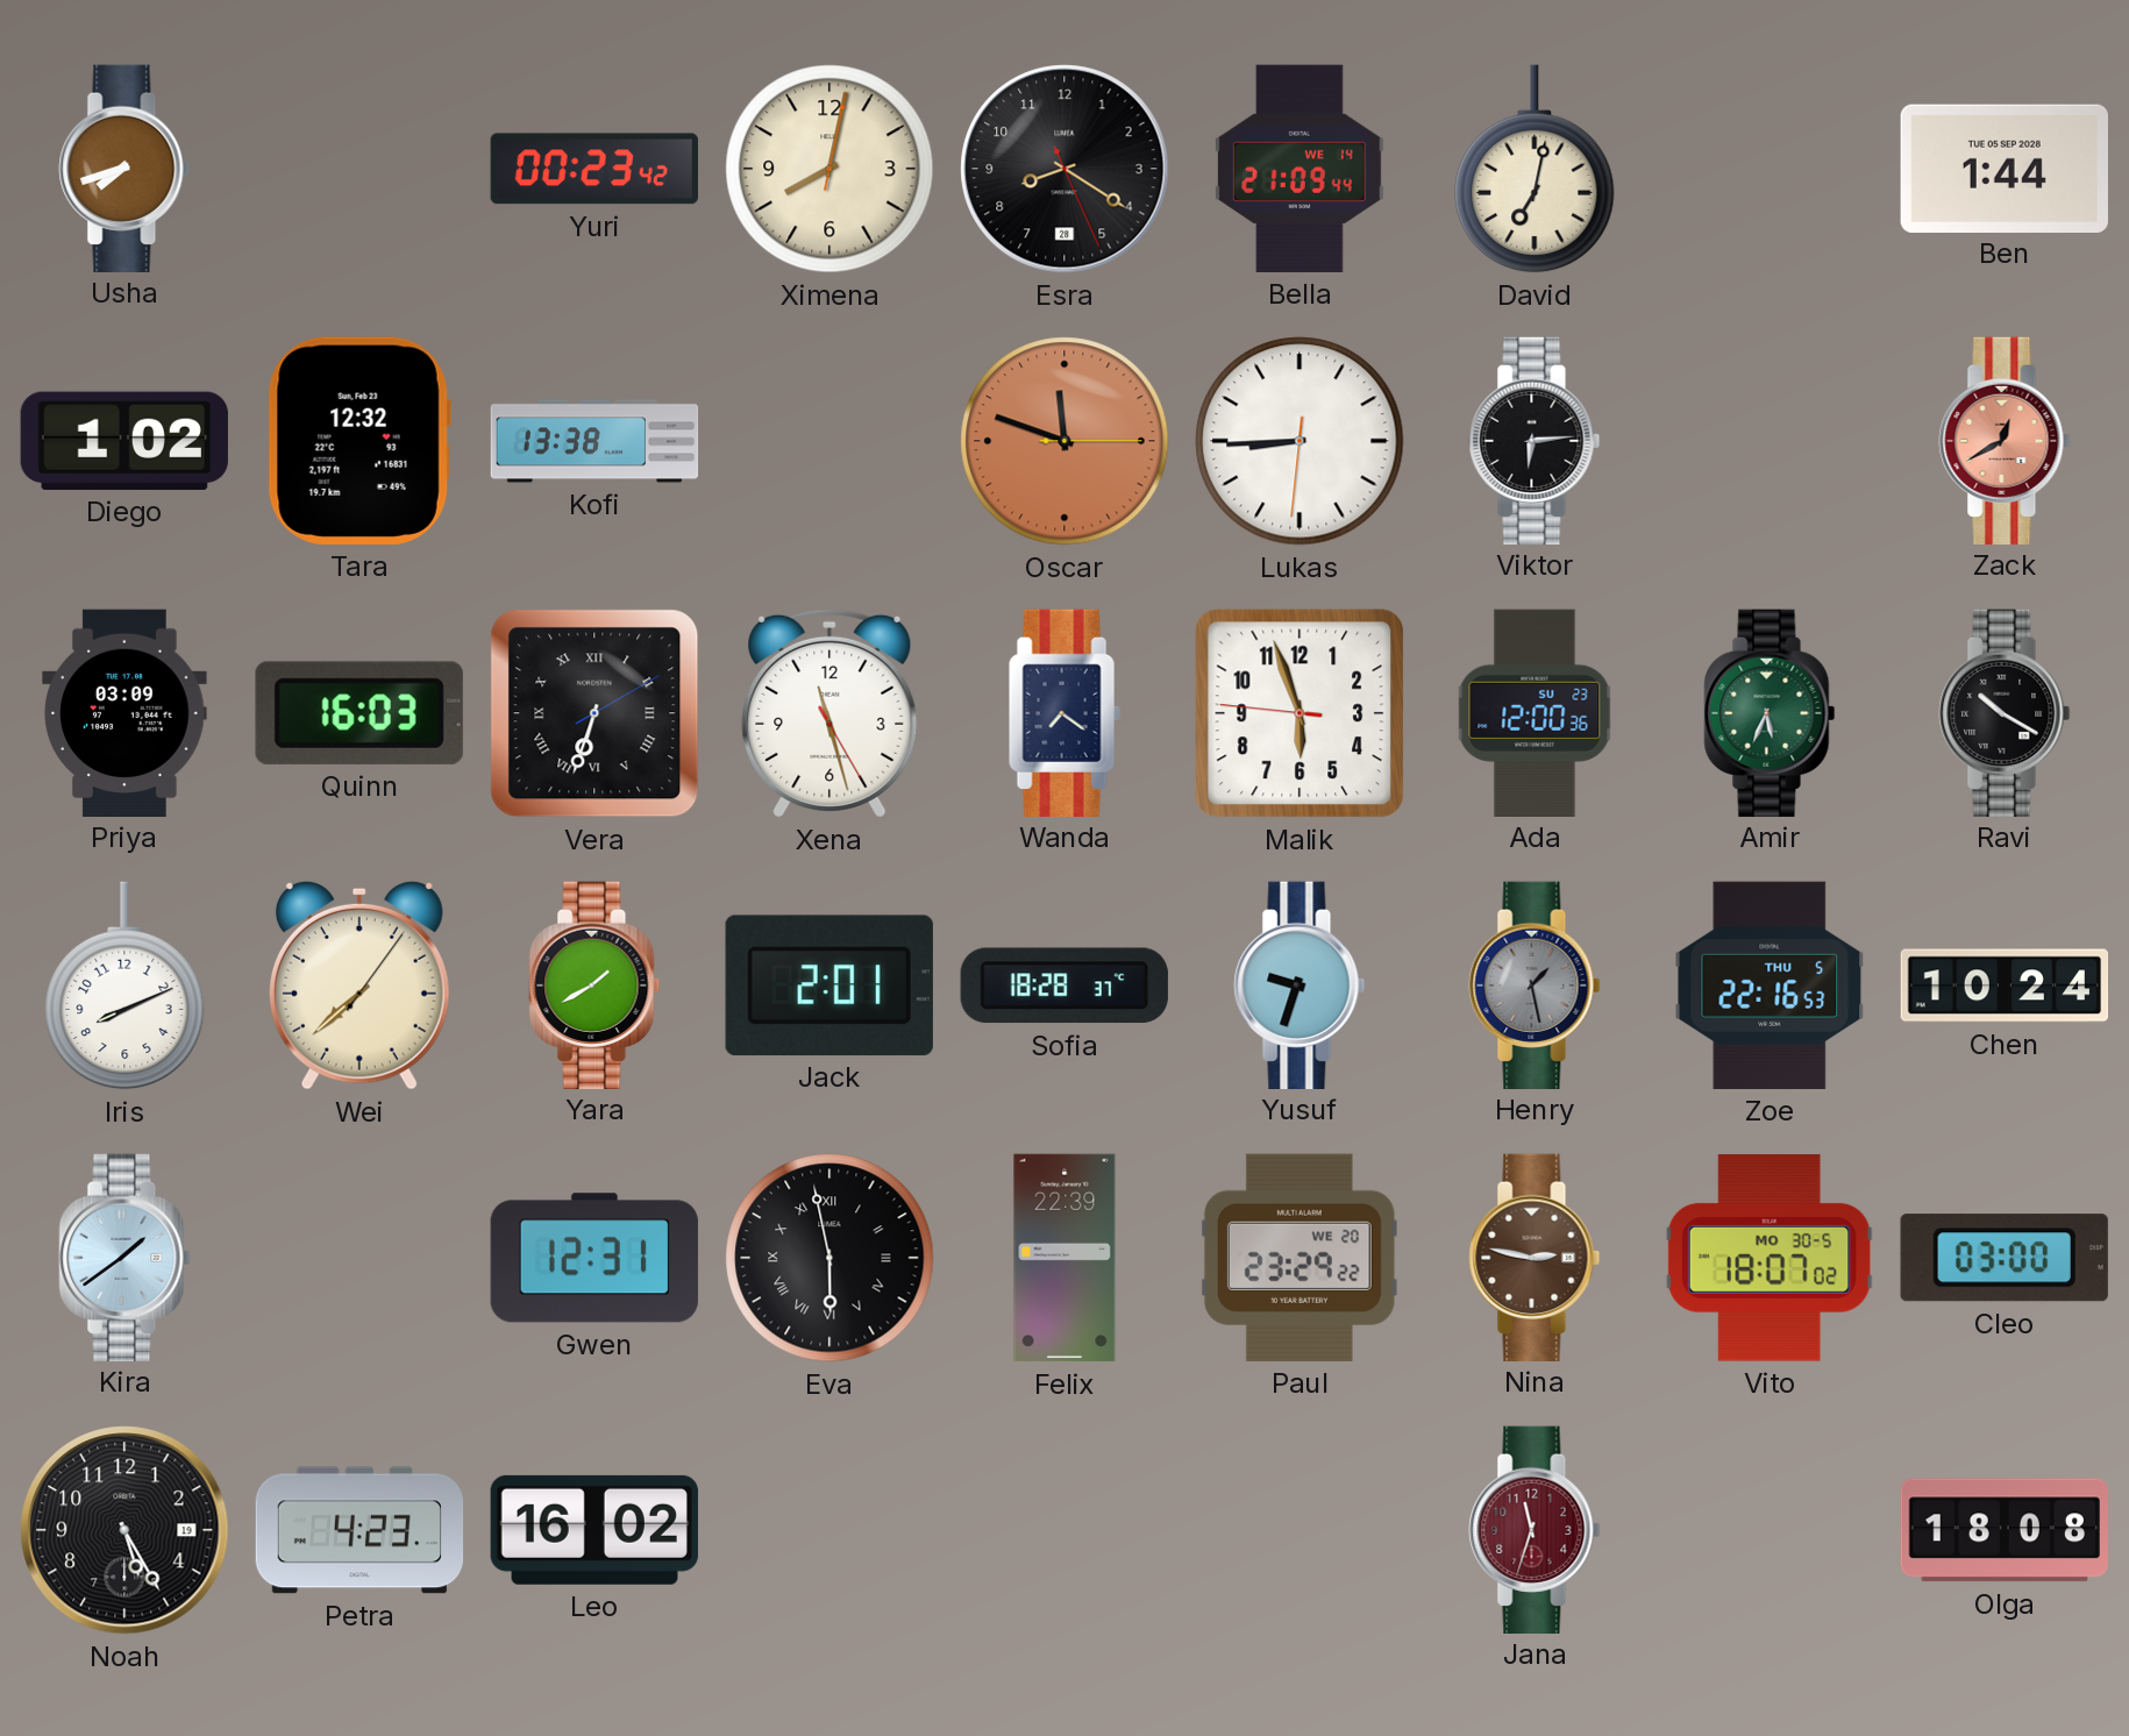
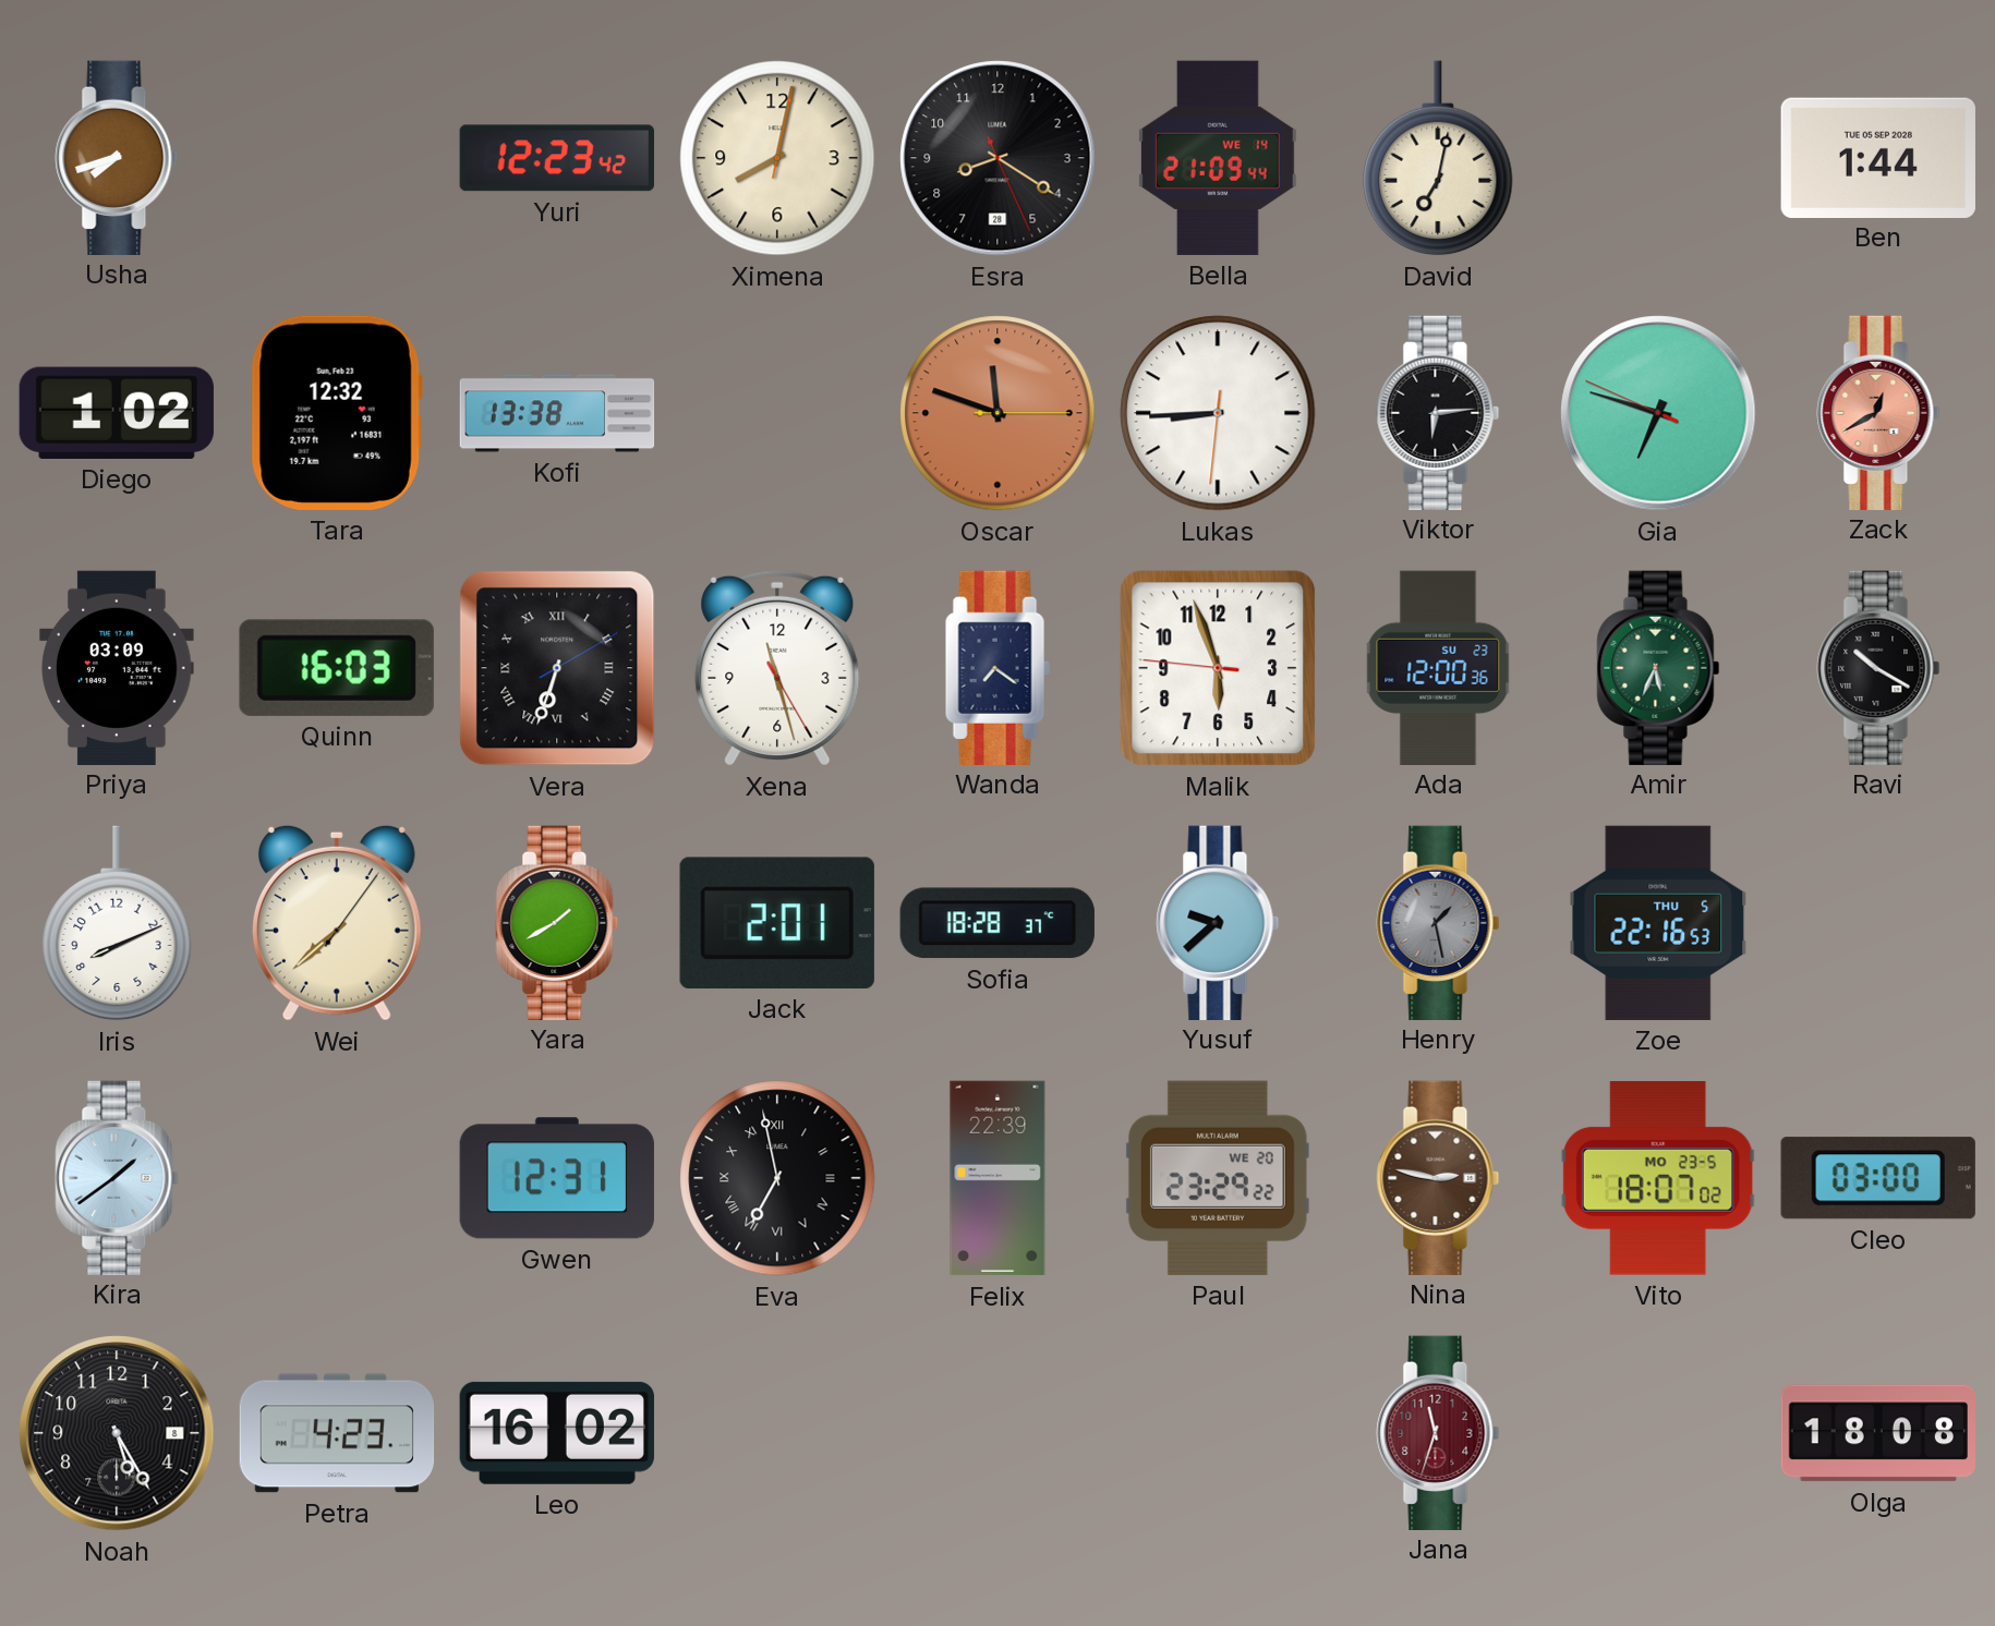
Yuri: 00:23 -> 12:23 (557, 158)
Gia: none -> 6:47 (1658, 413)
Yusuf: 9:33 -> 9:38 (1218, 922)
Chen: 10:24 -> none (2005, 986)
Eva: 5:58 -> 6:58 (777, 1178)
Vito date: MO 30-5 -> MO 23-5 (1658, 1178)
Noah date: 19 -> 8 (117, 1433)
